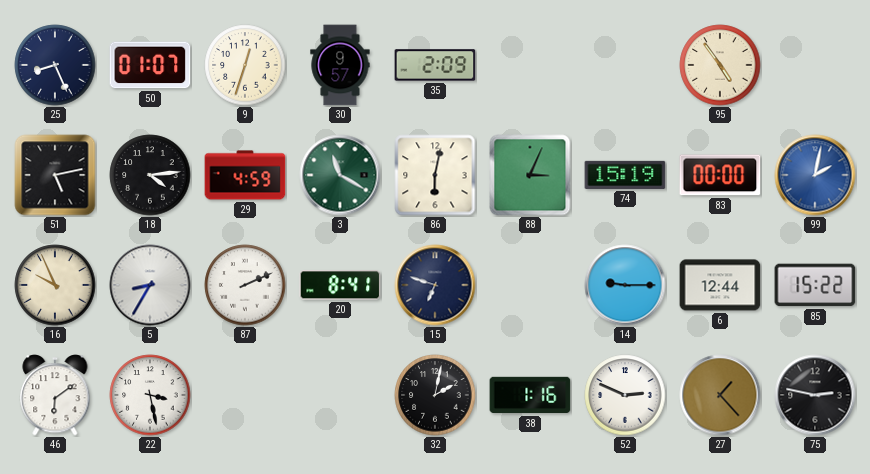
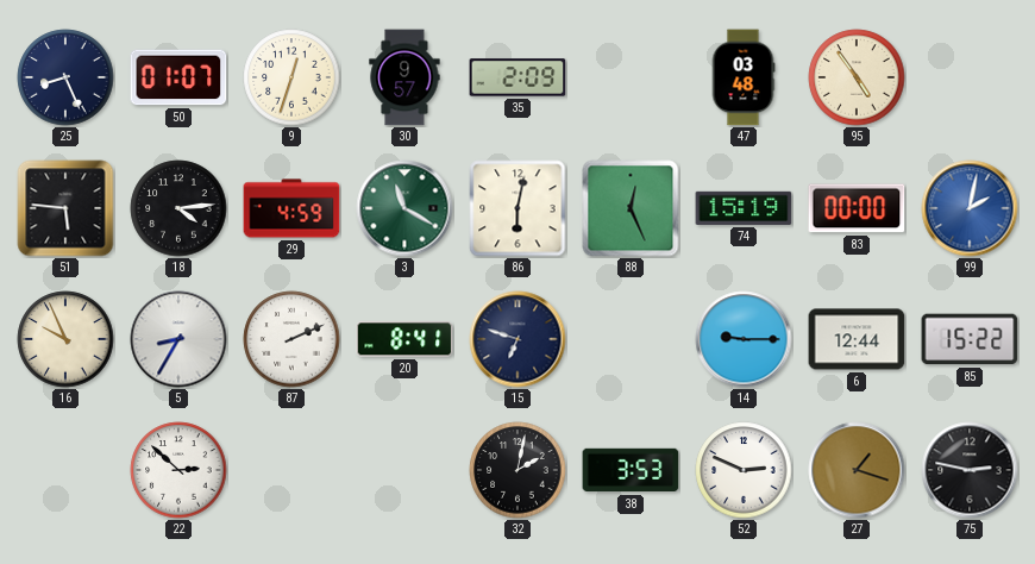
47: none -> 03:48 (744, 77)
51: 5:13 -> 5:46 (65, 208)
88: 3:04 -> 12:26 (631, 208)
46: 6:09 -> none (55, 395)
22: 3:28 -> 2:52 (178, 470)
38: 1:16 -> 3:53 (631, 470)
27: 1:23 -> 1:18 (857, 470)
